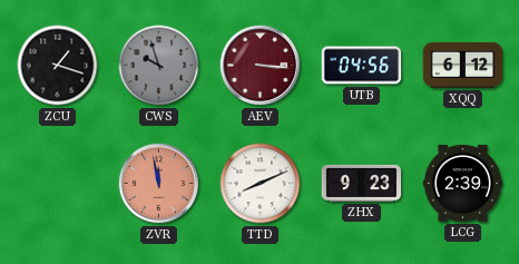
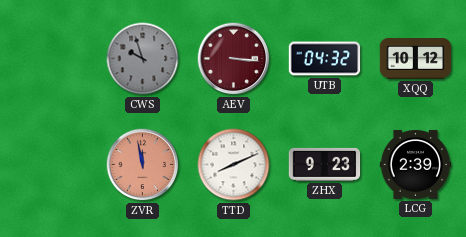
ZCU: 1:18 -> none (58, 66)
UTB: 04:56 -> 04:32 (325, 59)
XQQ: 6:12 -> 10:12 (416, 59)
